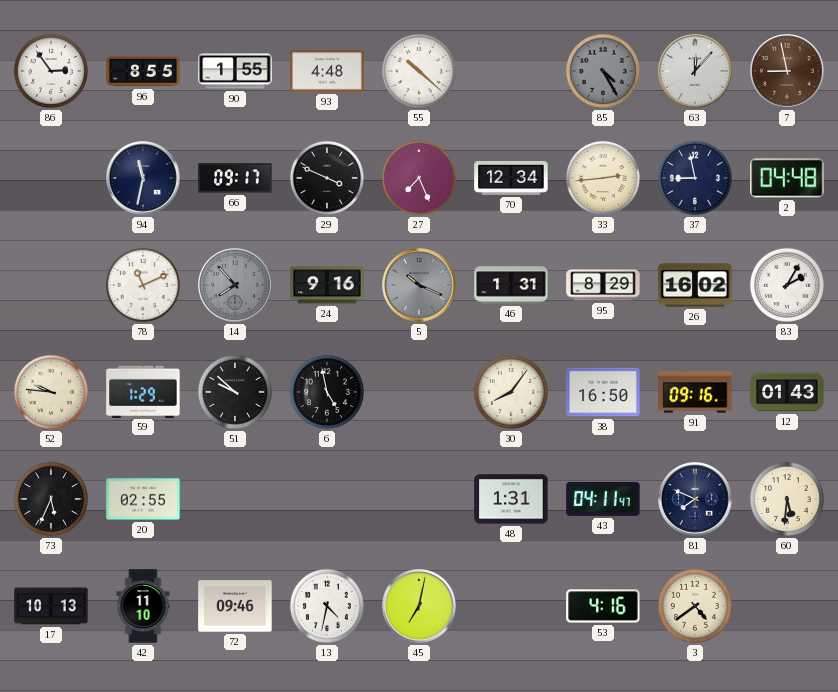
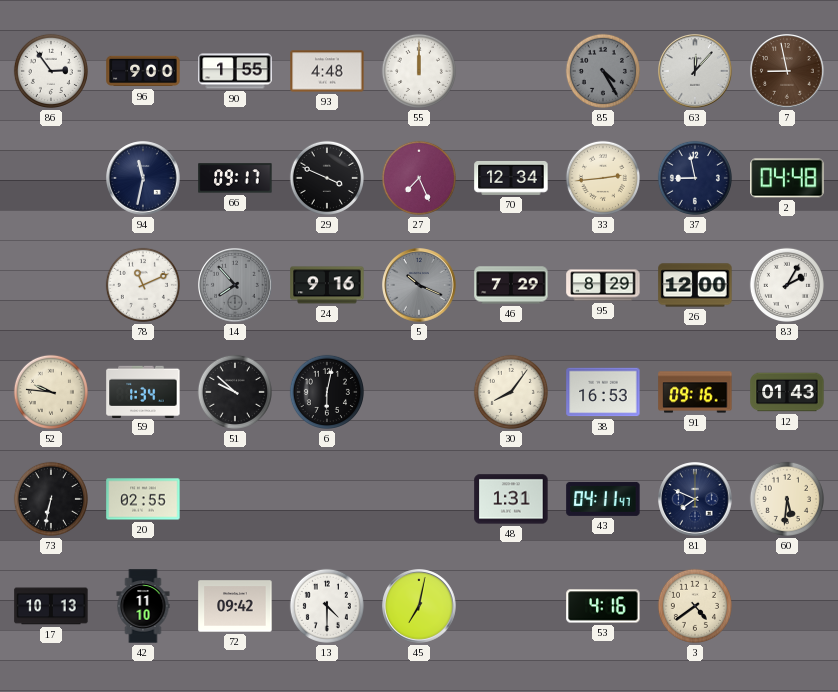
96: 8:55 -> 9:00 (143, 71)
55: 10:22 -> 12:00 (419, 71)
46: 1:31 -> 7:29 (511, 285)
26: 16:02 -> 12:00 (695, 285)
59: 1:29 -> 1:34 (143, 391)
6: 4:58 -> 6:02 (327, 392)
38: 16:50 -> 16:53 (603, 392)
73: 5:34 -> 6:32 (51, 499)
72: 09:46 -> 09:42 (235, 606)
13: 4:32 -> 4:30 (327, 606)
